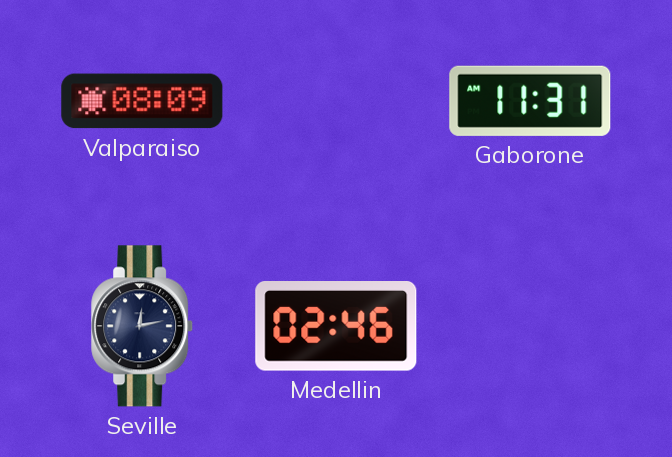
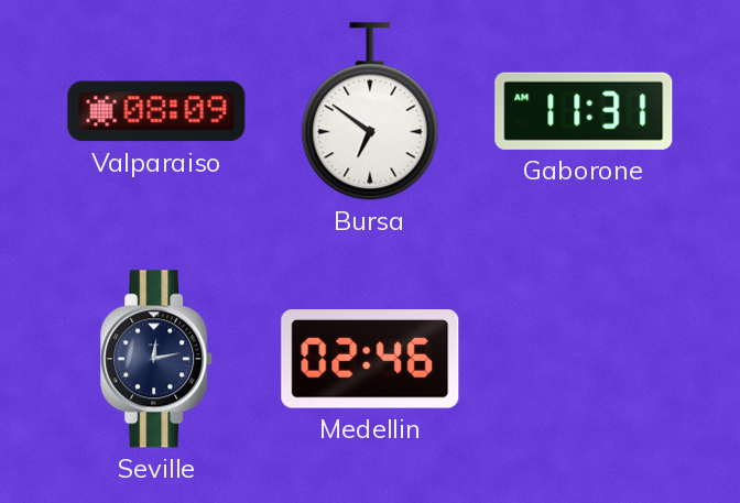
Bursa: none -> 6:51 (370, 111)
